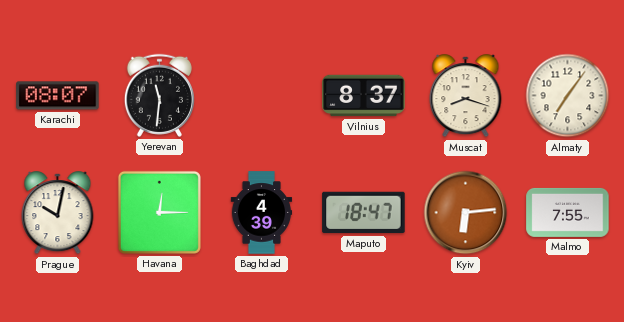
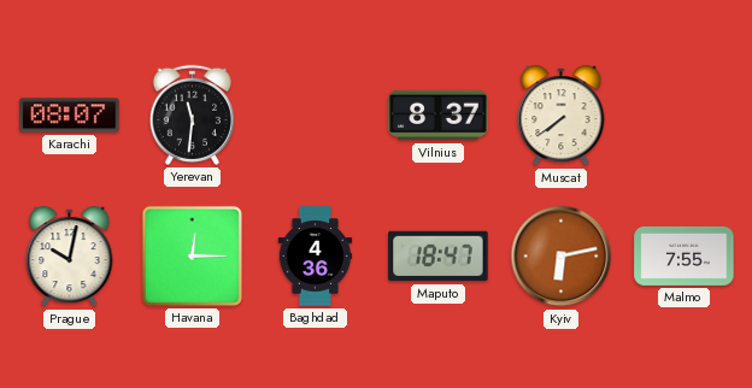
Muscat: 8:18 -> 7:39 (562, 116)
Almaty: 7:06 -> none (568, 96)
Baghdad: 4:39 -> 4:36 (316, 257)
Kyiv: 6:14 -> 6:13 (562, 257)
